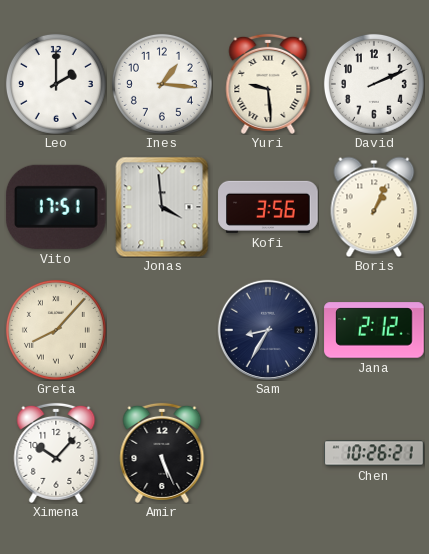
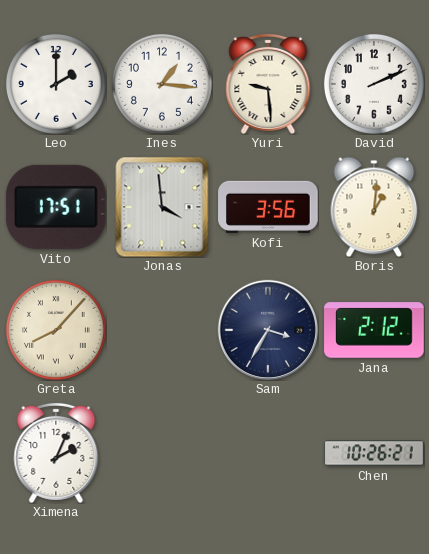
Boris: 1:04 -> 1:01 (374, 207)
Sam: 8:35 -> 3:35 (268, 330)
Ximena: 10:07 -> 2:04 (56, 453)
Amir: 5:26 -> none (162, 453)
